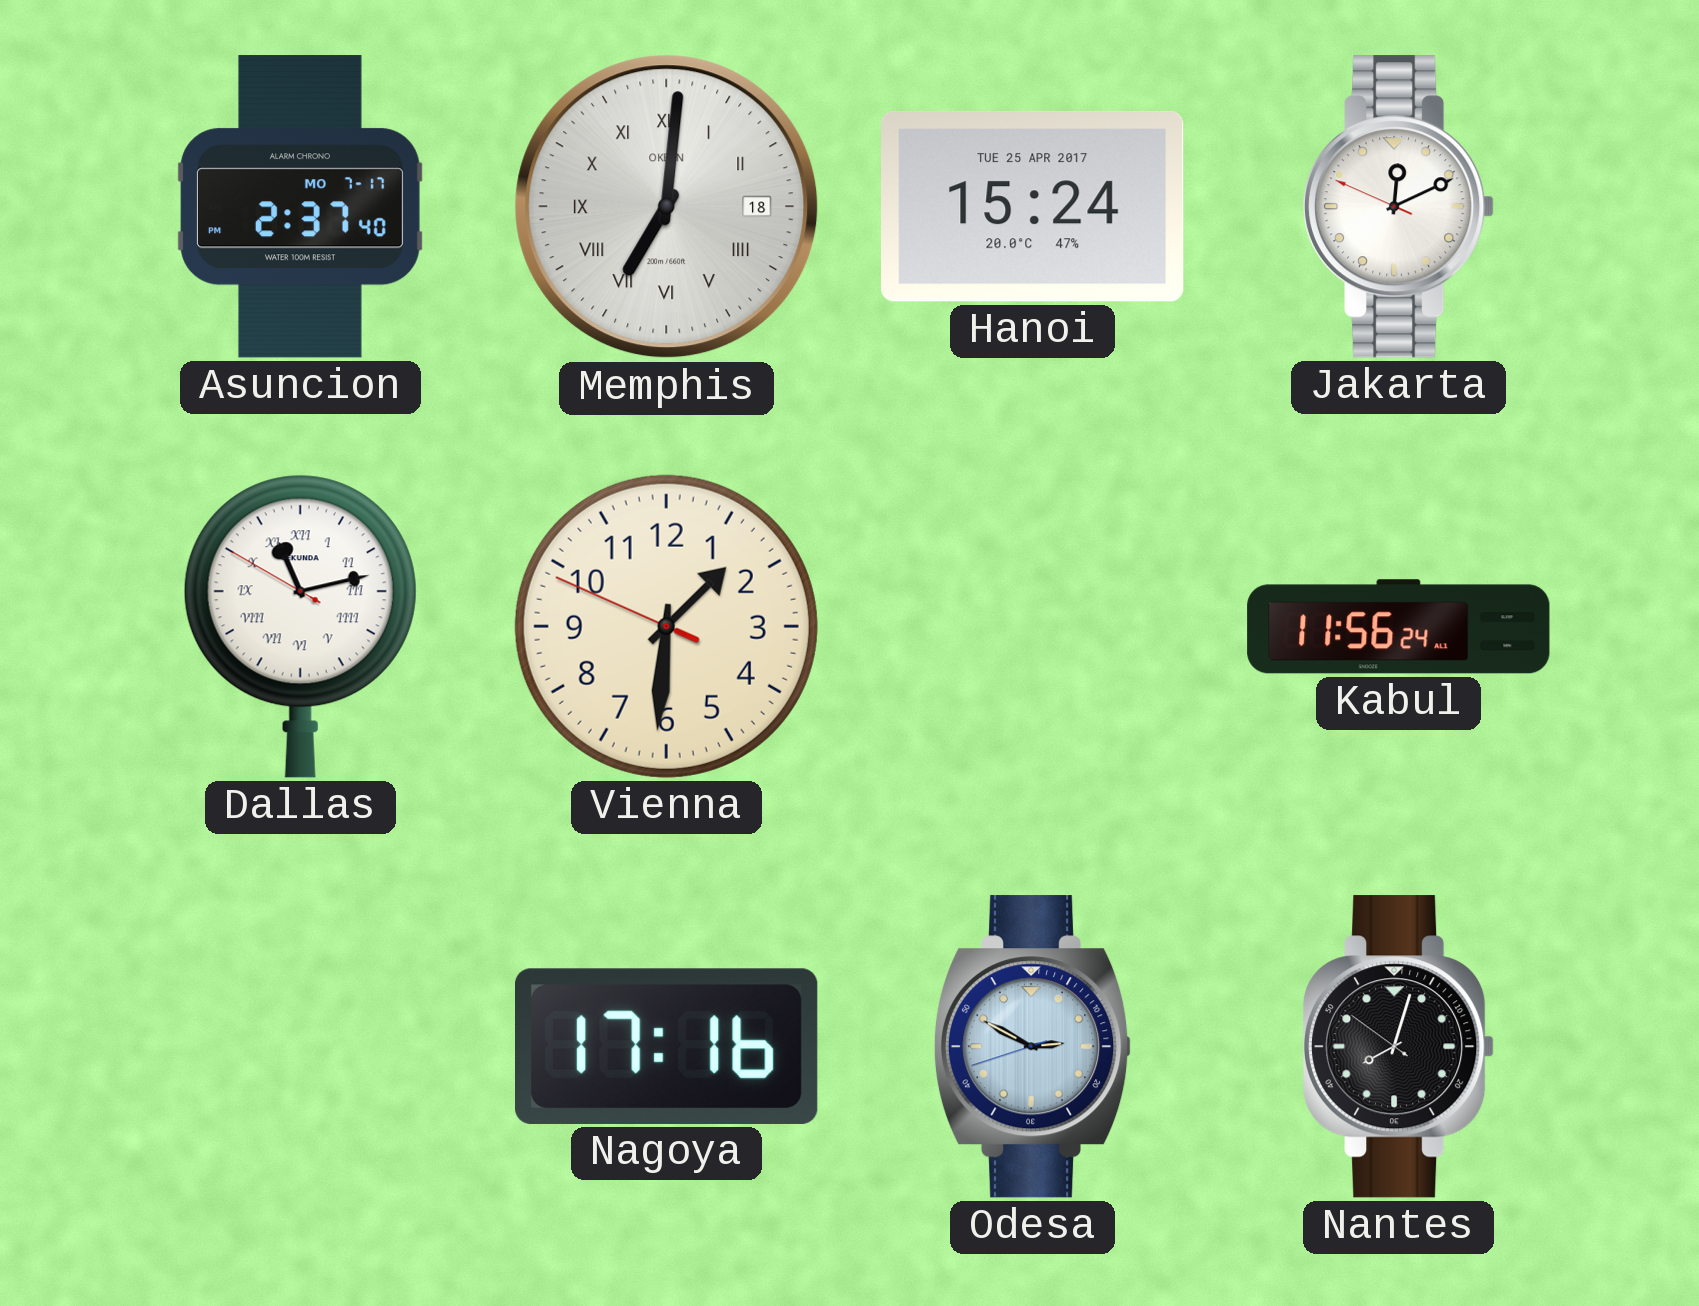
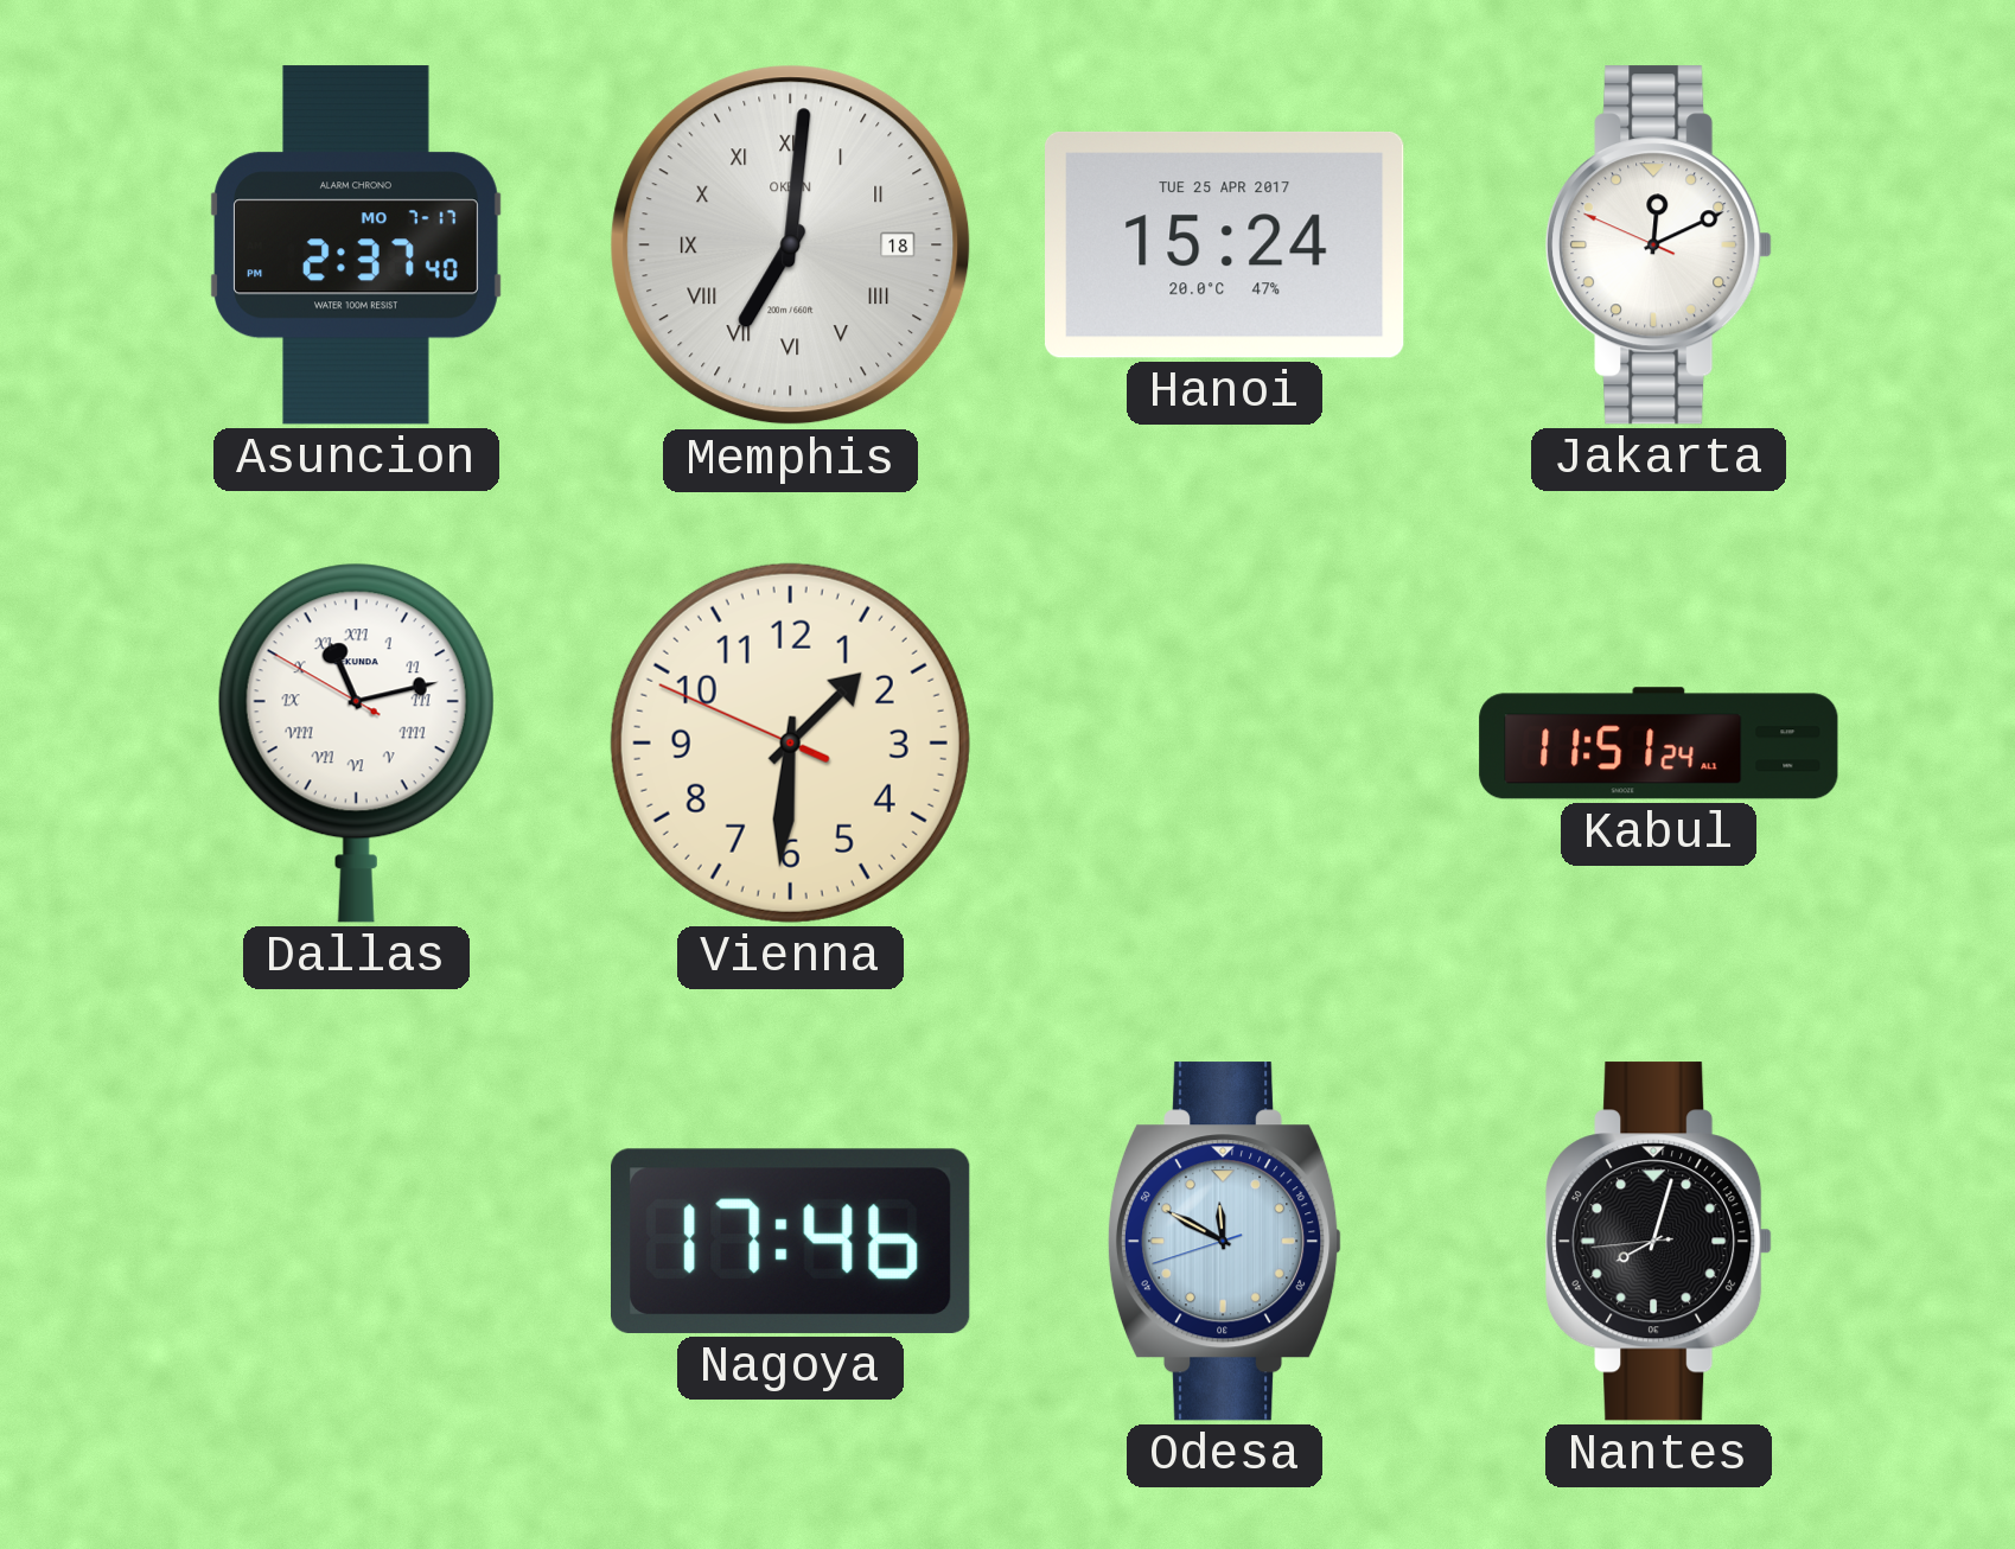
Kabul: 11:56 -> 11:51 (1659, 744)
Nagoya: 17:16 -> 17:46 (791, 1241)
Odesa: 2:49 -> 11:49 (1225, 1242)
Nantes: 8:02:51 -> 8:02:44 (1659, 1242)
